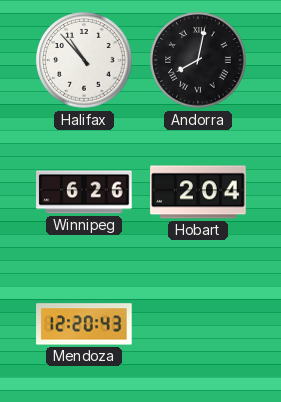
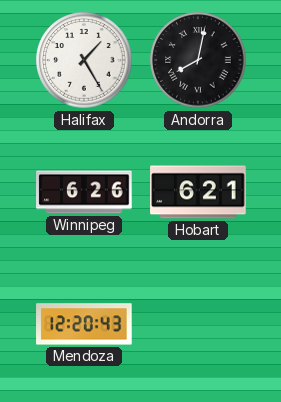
Halifax: 10:53 -> 1:25 (84, 60)
Hobart: 2:04 -> 6:21 (198, 192)
